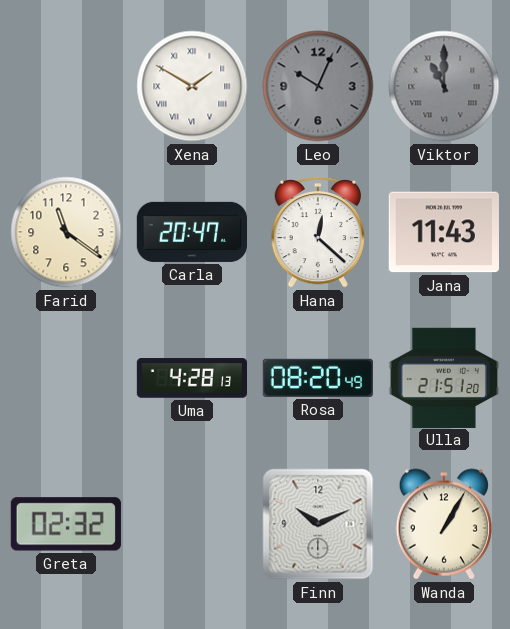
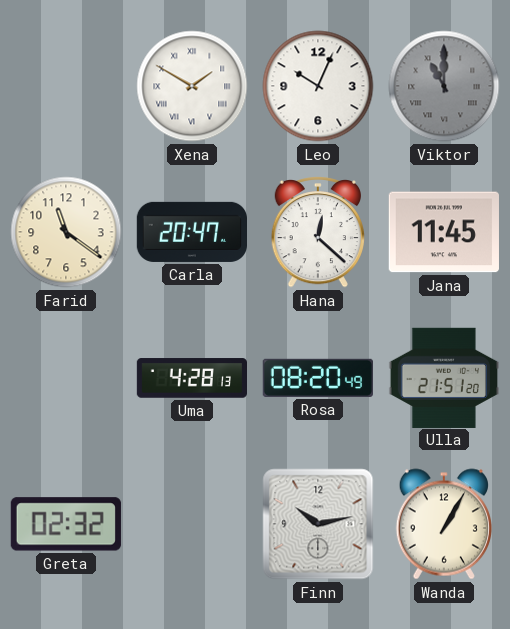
Leo dial: grey -> white (318, 86)
Jana: 11:43 -> 11:45 (444, 232)
Finn: 10:11 -> 10:13 (318, 524)
